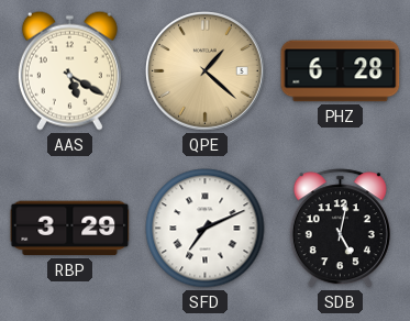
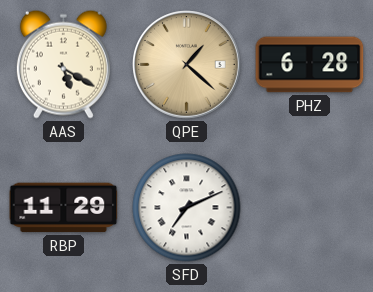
RBP: 3:29 -> 11:29 (64, 208)
SDB: 5:02 -> none (340, 229)
